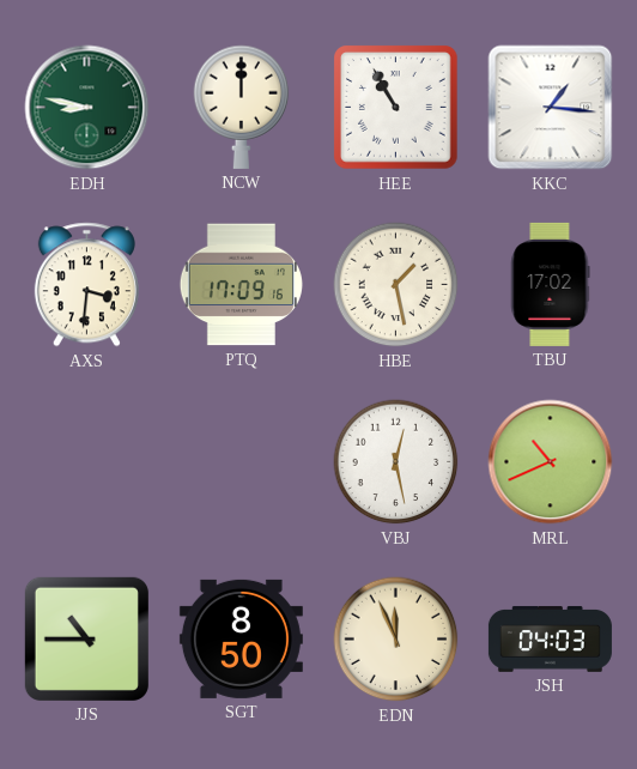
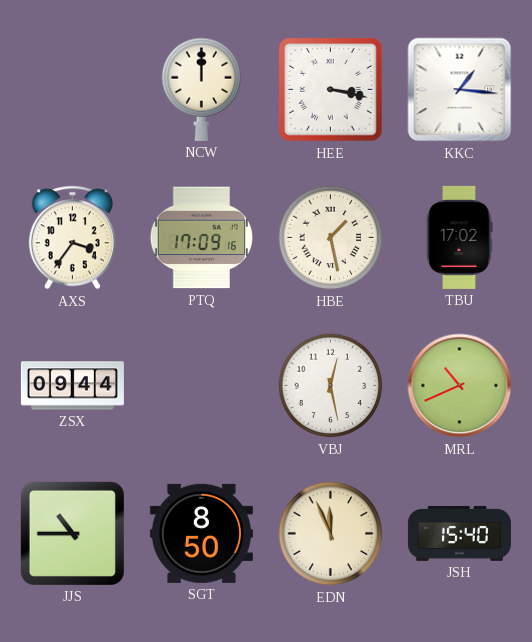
EDH: 8:47 -> none (87, 108)
HEE: 10:55 -> 3:17 (331, 90)
AXS: 3:31 -> 3:36 (72, 238)
ZSX: none -> 09:44 (72, 386)
JSH: 04:03 -> 15:40 (459, 534)
